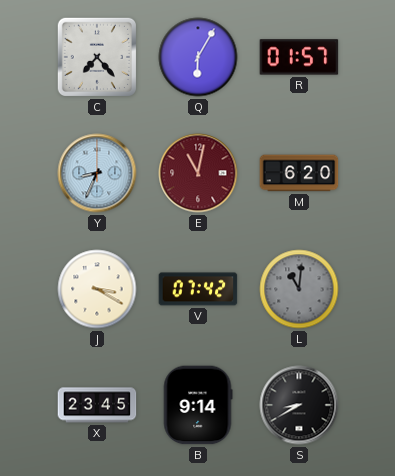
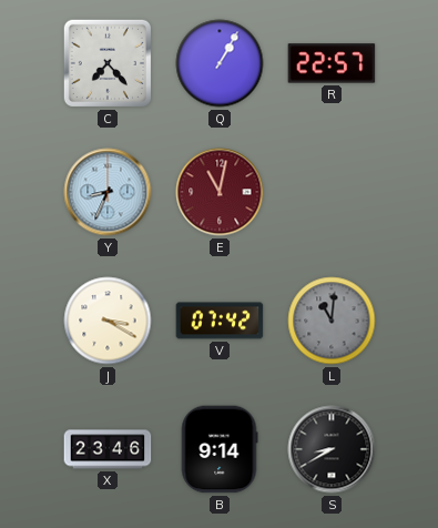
Q: 6:05 -> 1:05 (220, 63)
R: 01:57 -> 22:57 (332, 63)
M: 6:20 -> none (299, 173)
X: 23:45 -> 23:46 (108, 449)
